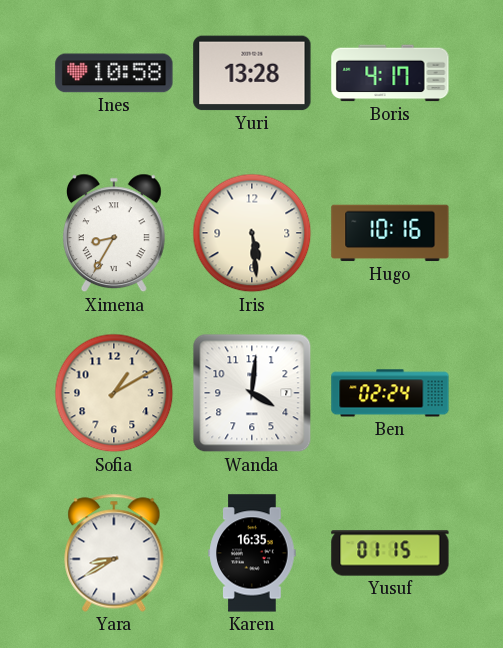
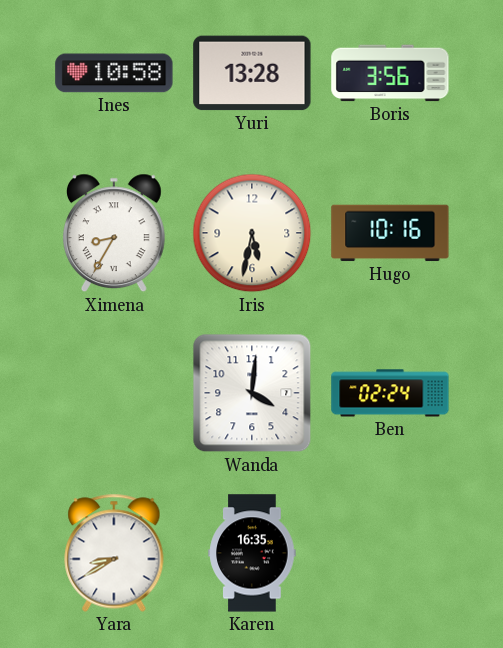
Boris: 4:17 -> 3:56 (390, 73)
Iris: 5:29 -> 5:32 (252, 233)
Sofia: 1:10 -> none (114, 393)
Yusuf: 01:15 -> none (390, 553)
